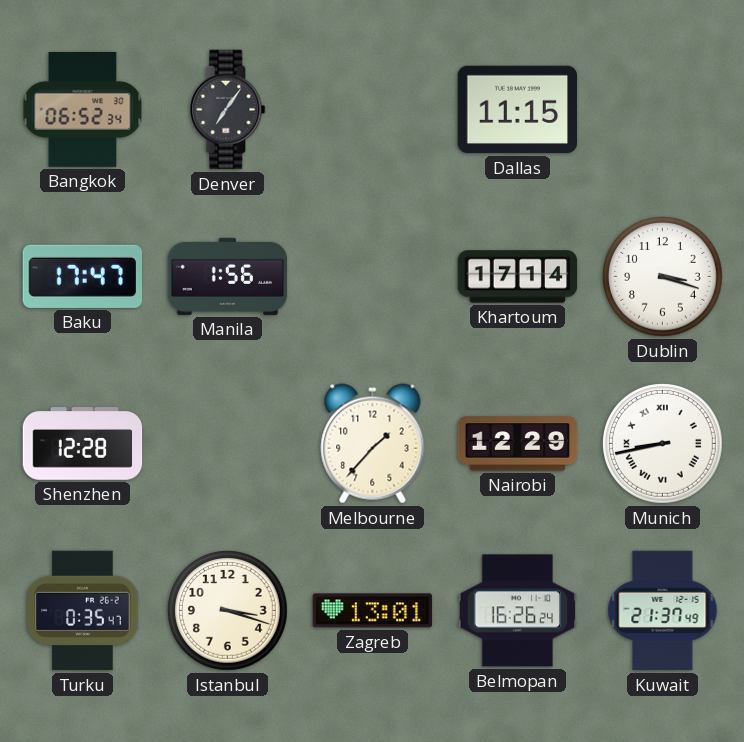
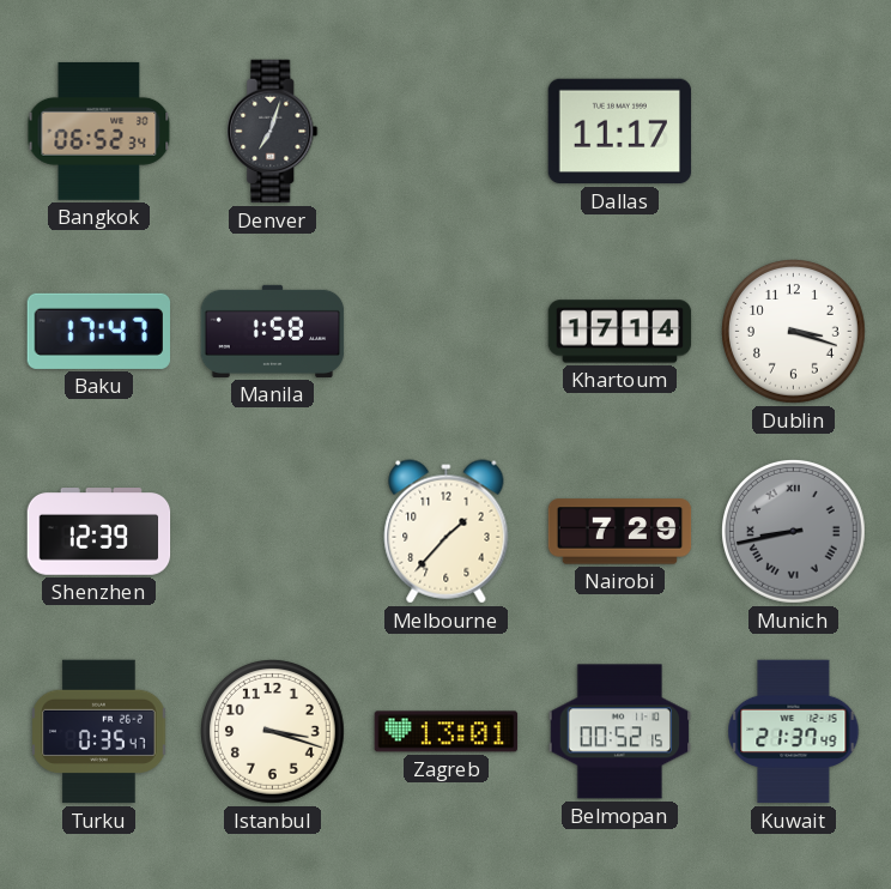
Denver: 7:06 -> 7:03 (273, 132)
Dallas: 11:15 -> 11:17 (620, 132)
Manila: 1:56 -> 1:58 (273, 331)
Shenzhen: 12:28 -> 12:39 (99, 532)
Nairobi: 12:29 -> 7:29 (620, 532)
Munich dial: white -> grey (794, 532)
Belmopan: 16:26 -> 00:52 (620, 732)
